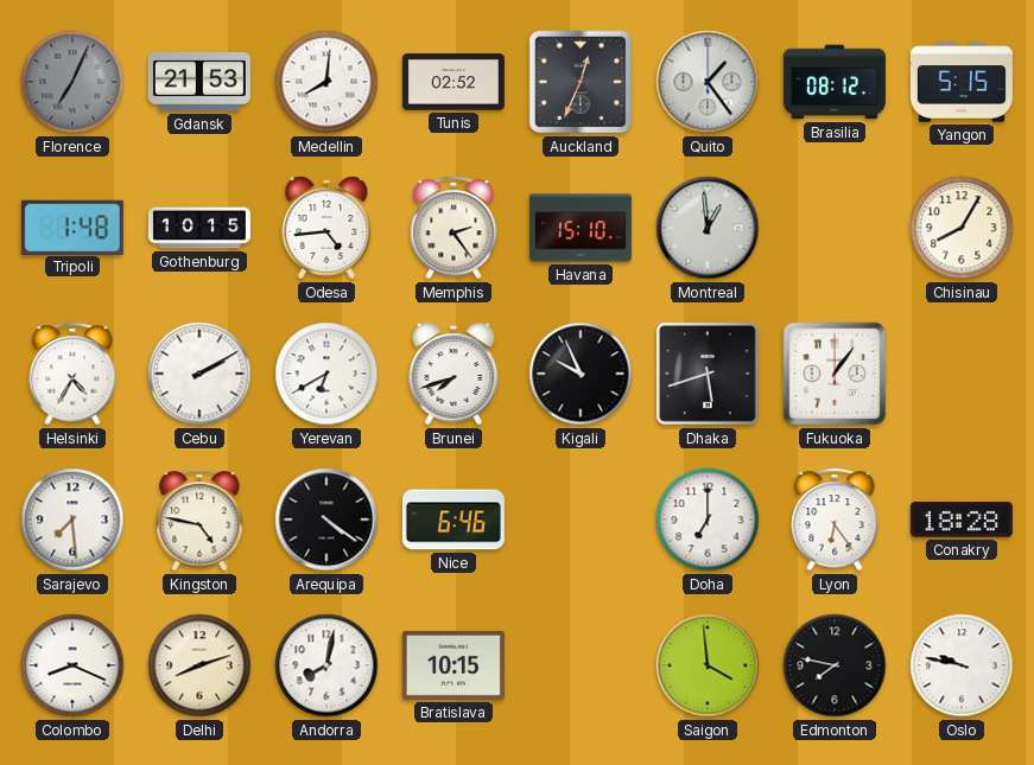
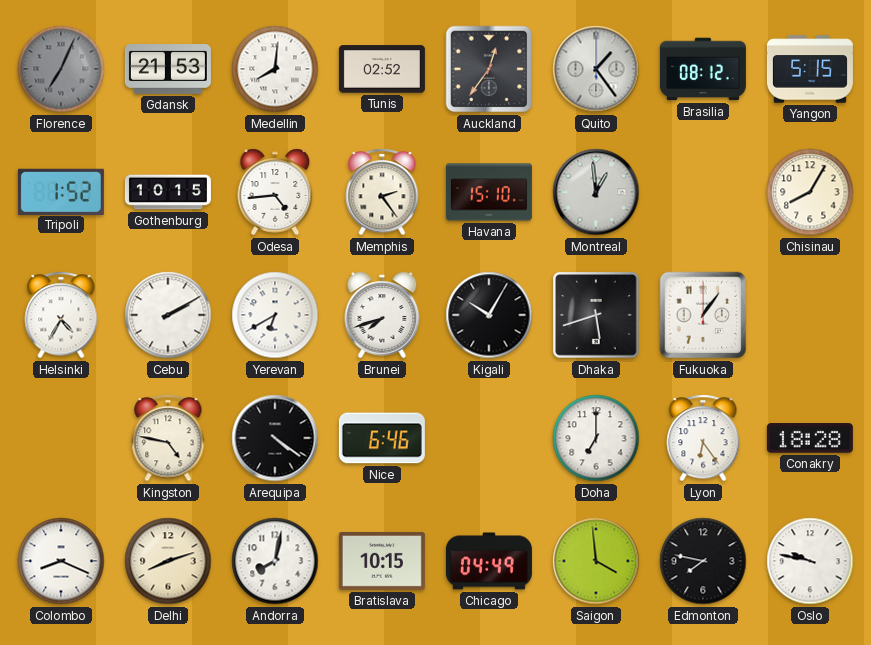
Auckland: 12:34 -> 12:36 (489, 69)
Tripoli: 1:48 -> 1:52 (61, 191)
Kigali: 9:56 -> 10:05 (489, 315)
Sarajevo: 7:29 -> none (72, 519)
Chicago: none -> 04:49 (489, 561)
